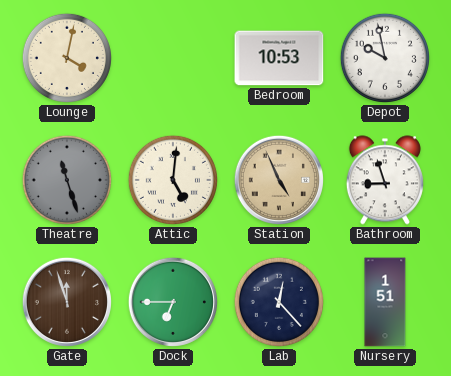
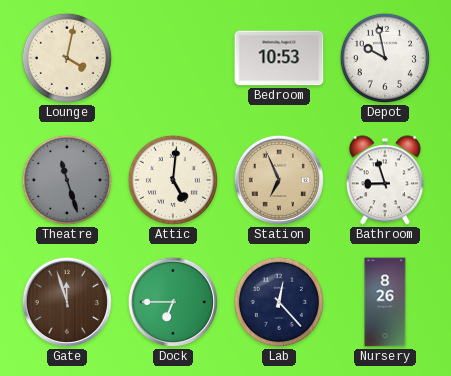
Station: 4:56 -> 6:56 (279, 180)
Nursery: 1:51 -> 8:26 (385, 302)
